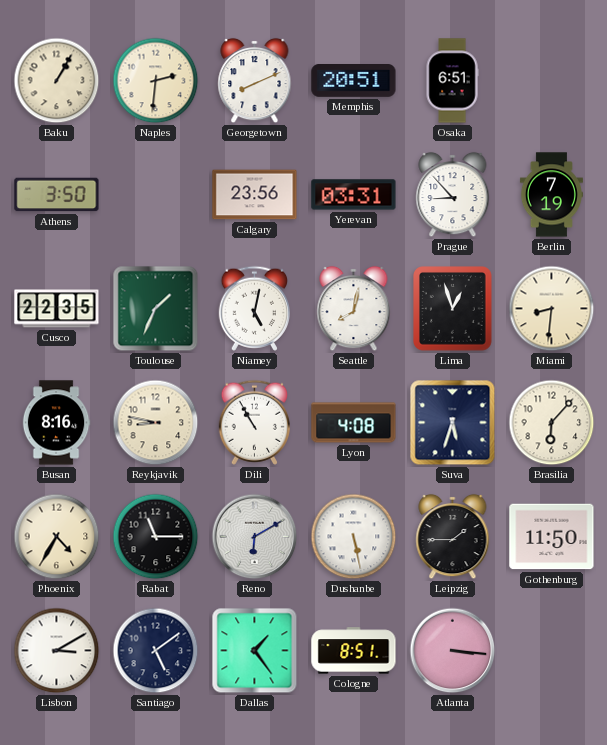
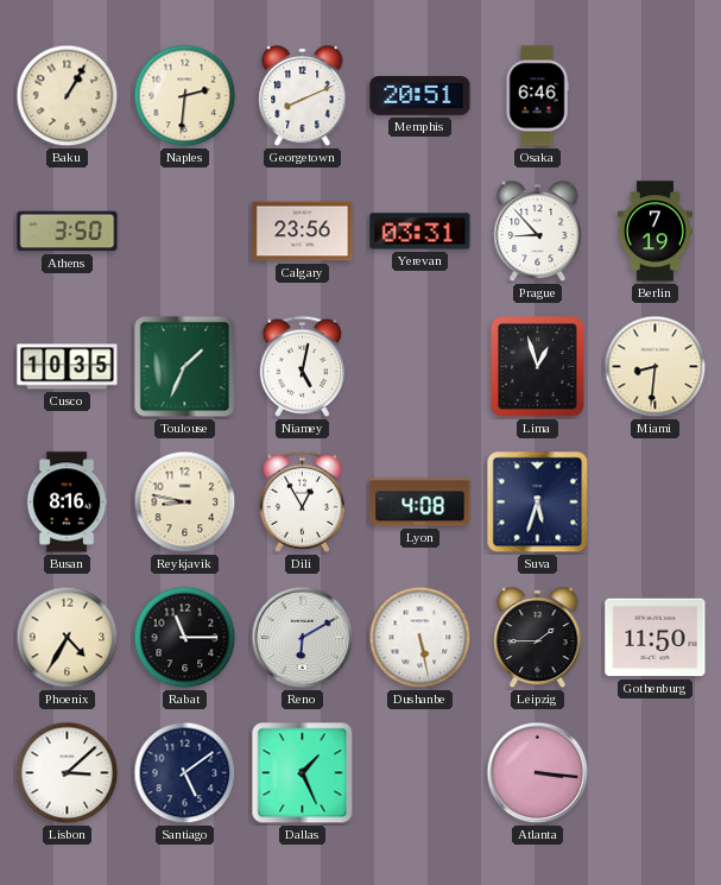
Osaka: 6:51 -> 6:46 (537, 96)
Cusco: 22:35 -> 10:35 (68, 367)
Seattle: 8:02 -> none (354, 309)
Dili: 10:55 -> 12:55 (302, 501)
Brasilia: 6:07 -> none (552, 423)
Lisbon: 3:10 -> 3:08 (68, 773)
Dallas: 1:24 -> 1:26 (303, 773)
Cologne: 8:51 -> none (354, 651)
